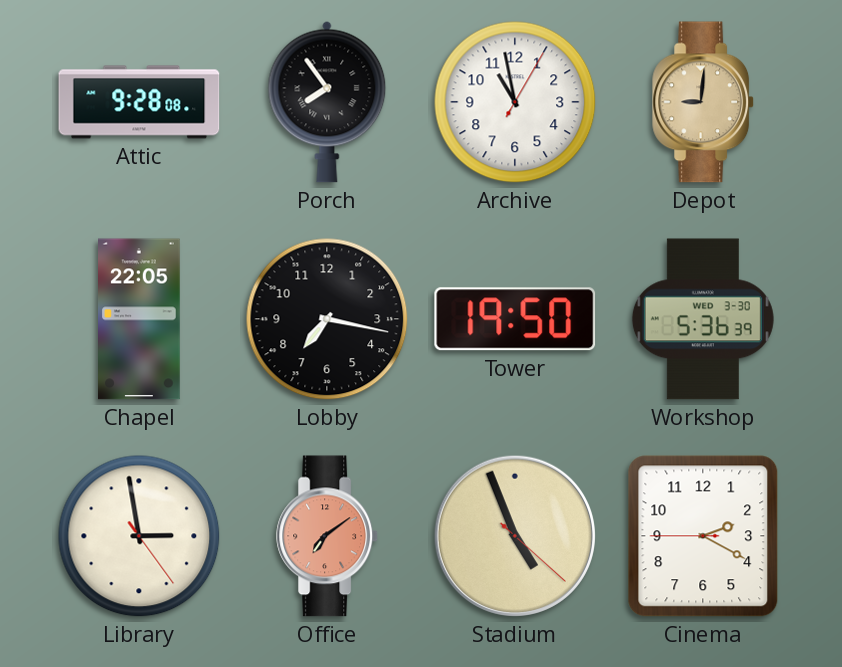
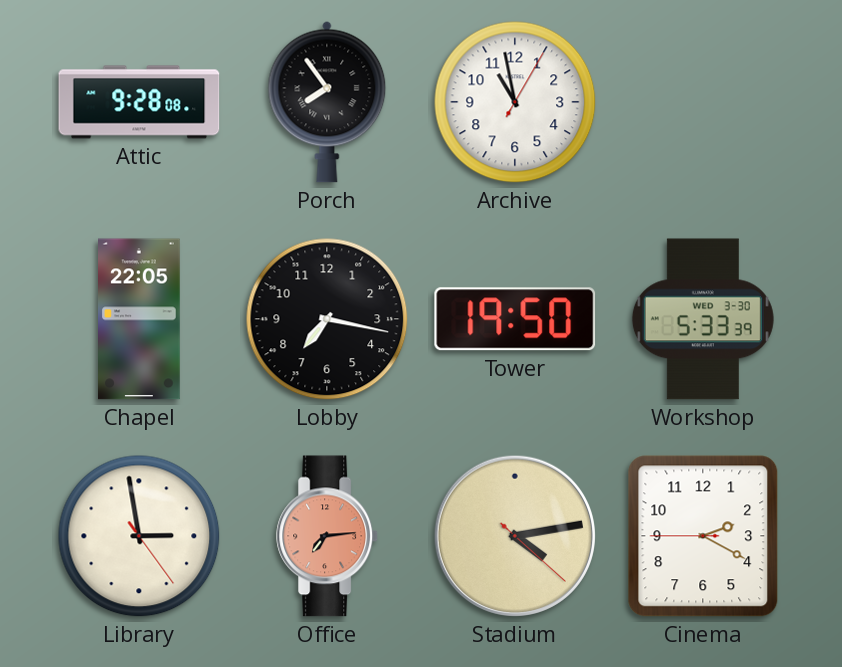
Depot: 9:01 -> none (704, 102)
Workshop: 5:36 -> 5:33 (703, 319)
Office: 7:09 -> 7:14 (328, 536)
Stadium: 4:56 -> 4:13 (515, 536)
